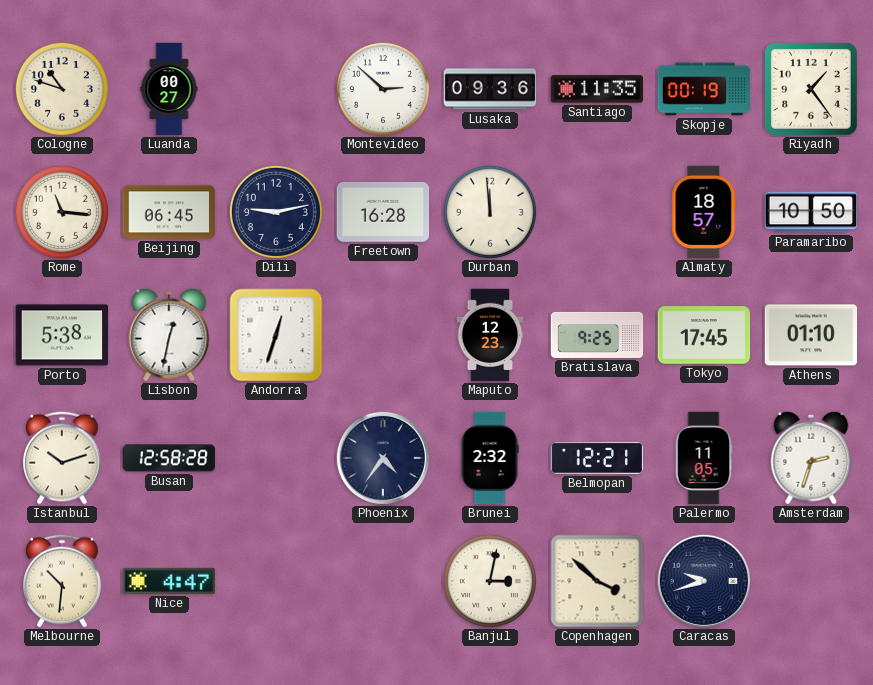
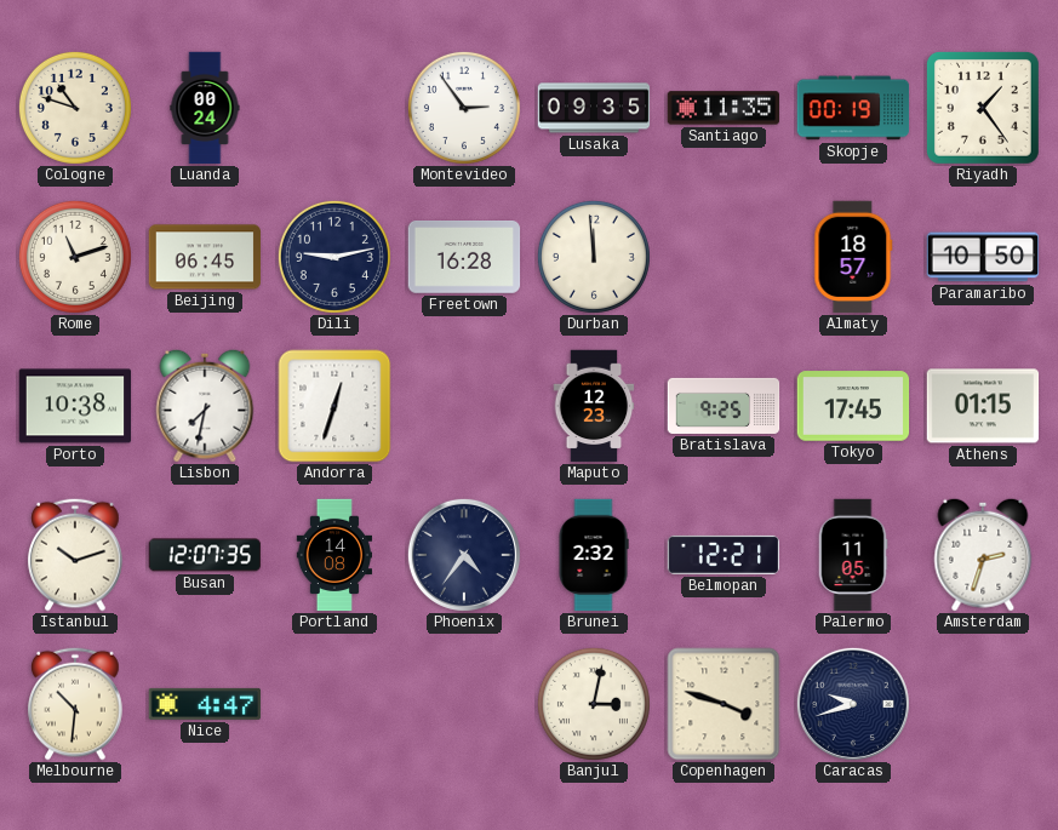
Luanda: 00:27 -> 00:24 (205, 108)
Montevideo: 2:52 -> 2:54 (464, 108)
Lusaka: 09:36 -> 09:35 (594, 108)
Rome: 11:16 -> 11:12 (75, 257)
Porto: 5:38 -> 10:38 (75, 406)
Lisbon: 12:32 -> 7:32 (205, 406)
Athens: 01:10 -> 01:15 (983, 406)
Busan: 12:58 -> 12:07 (205, 555)
Portland: none -> 14:08 (334, 555)
Copenhagen: 3:52 -> 3:48 (724, 704)
